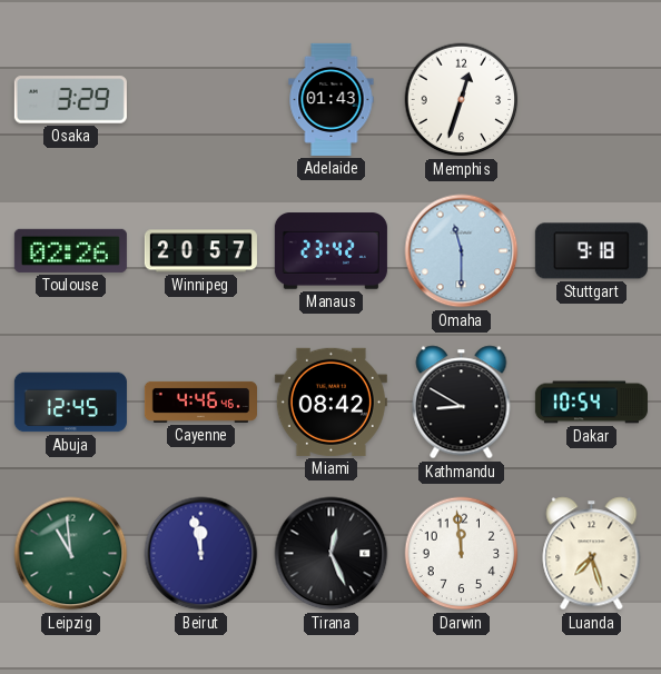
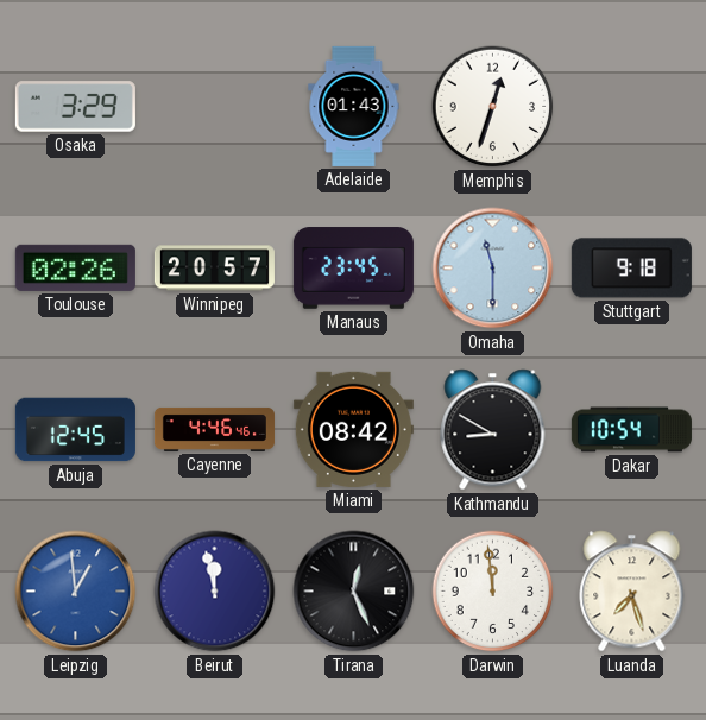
Manaus: 23:42 -> 23:45 (353, 269)
Leipzig: 10:59 -> 12:59 (76, 592)
Leipzig dial: green -> blue (76, 592)
